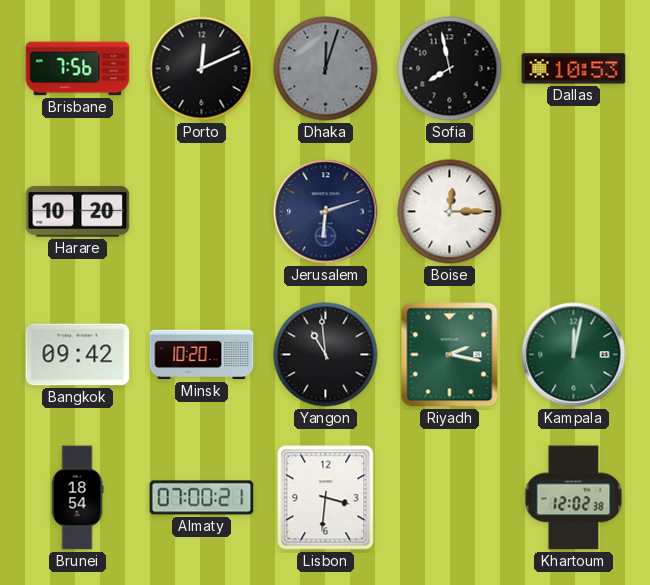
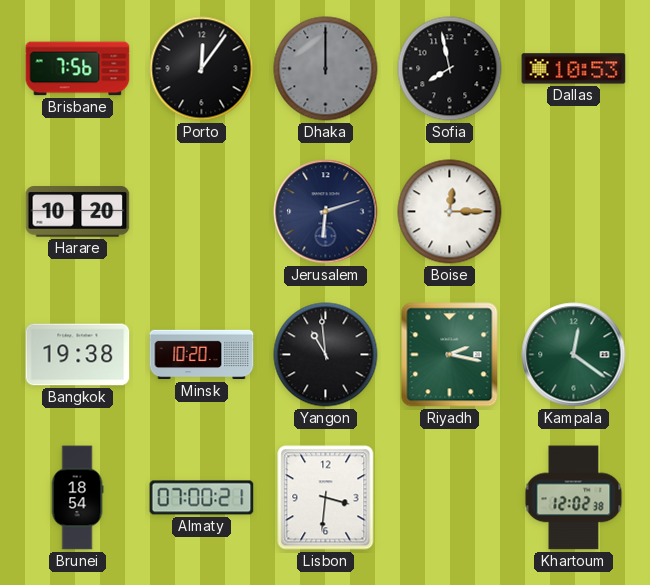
Porto: 12:11 -> 12:06 (202, 69)
Dhaka: 12:03 -> 12:00 (326, 69)
Bangkok: 09:42 -> 19:38 (78, 355)
Kampala: 12:02 -> 12:21 (574, 355)
